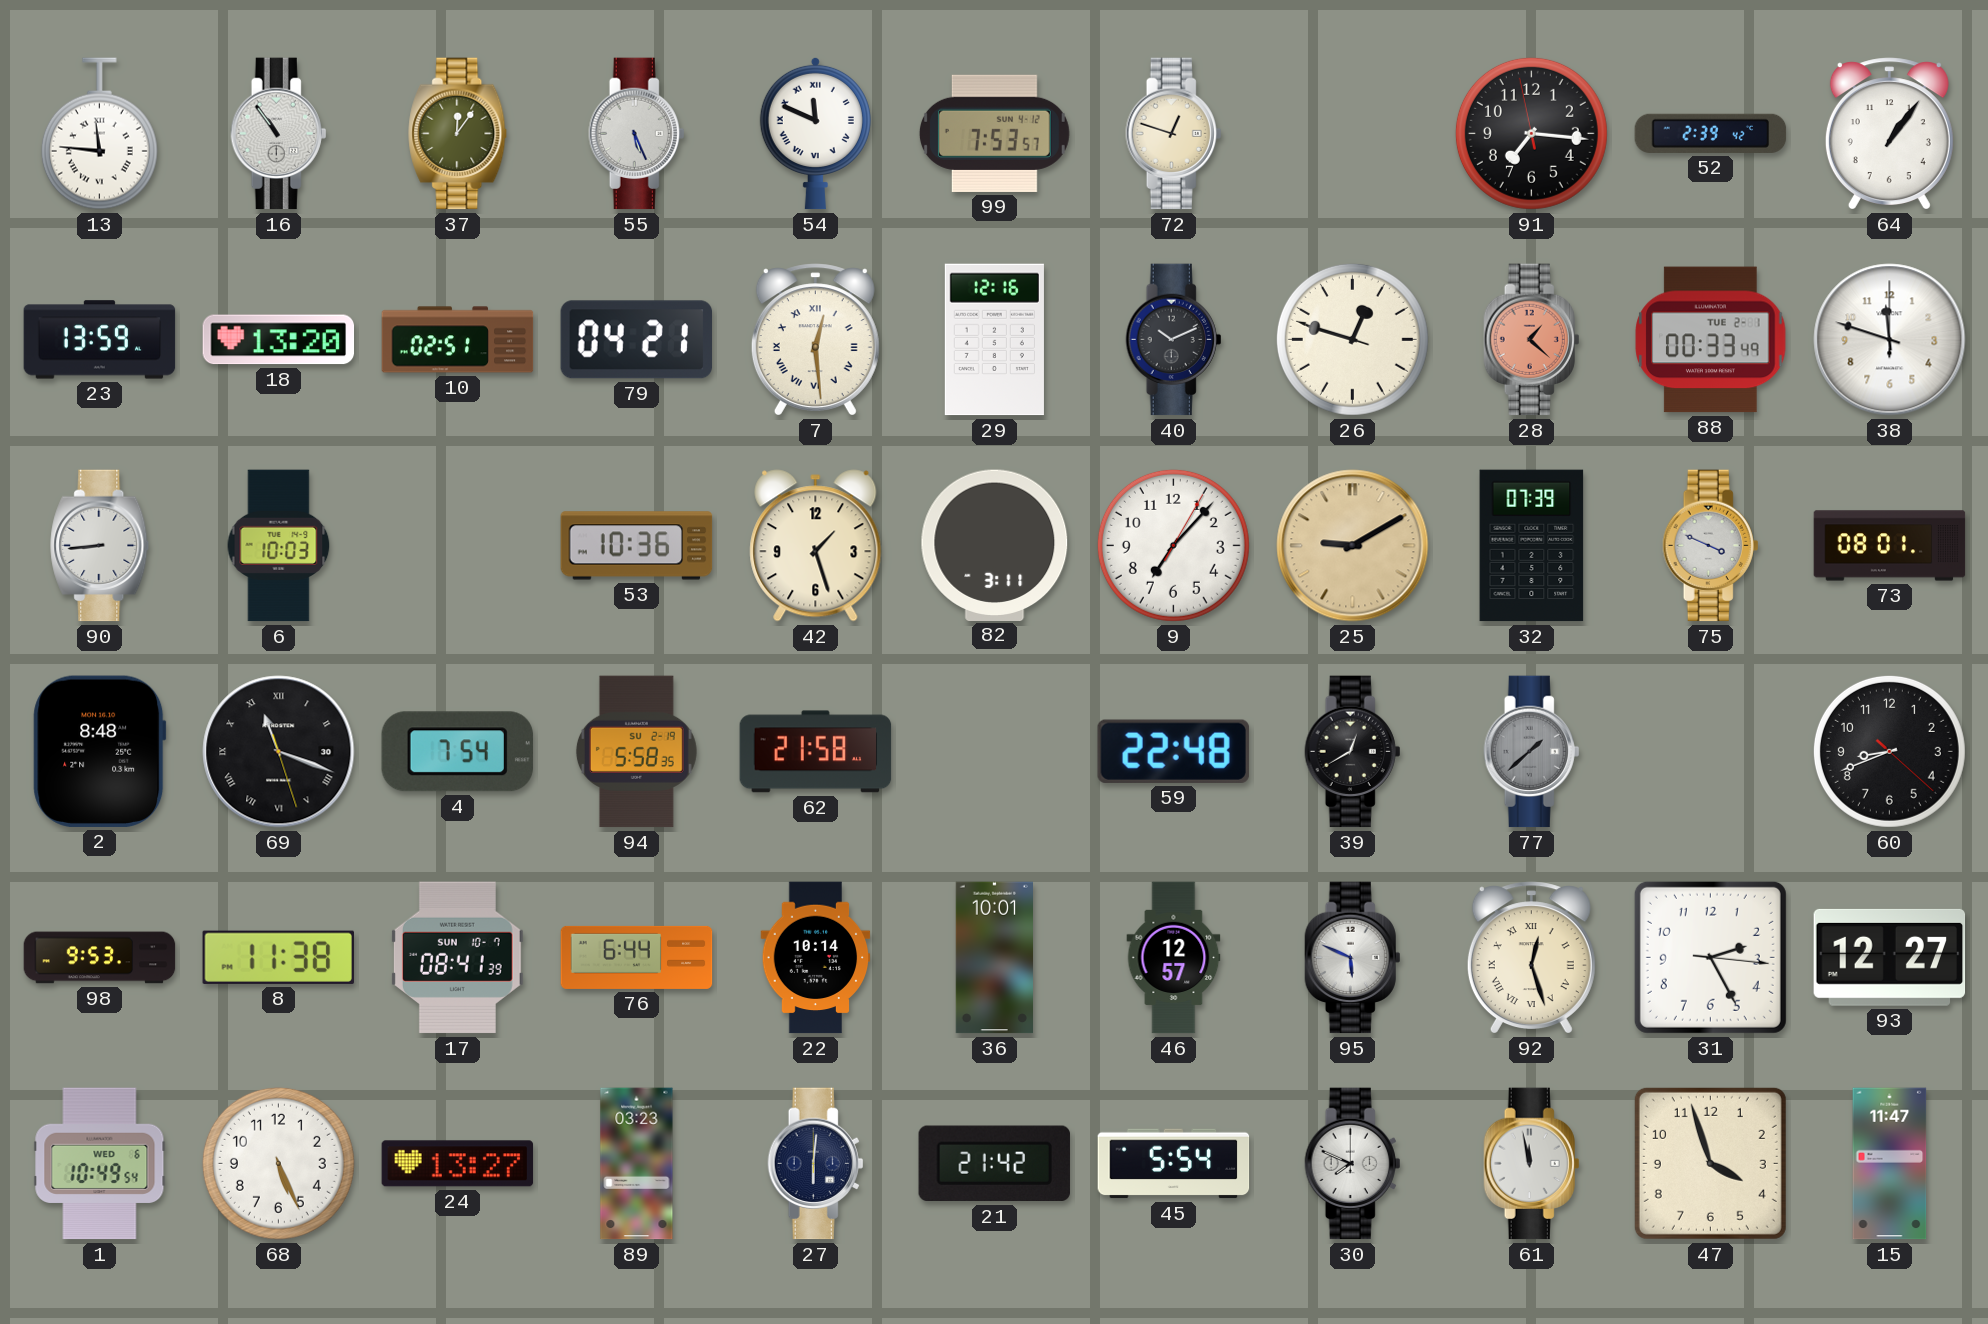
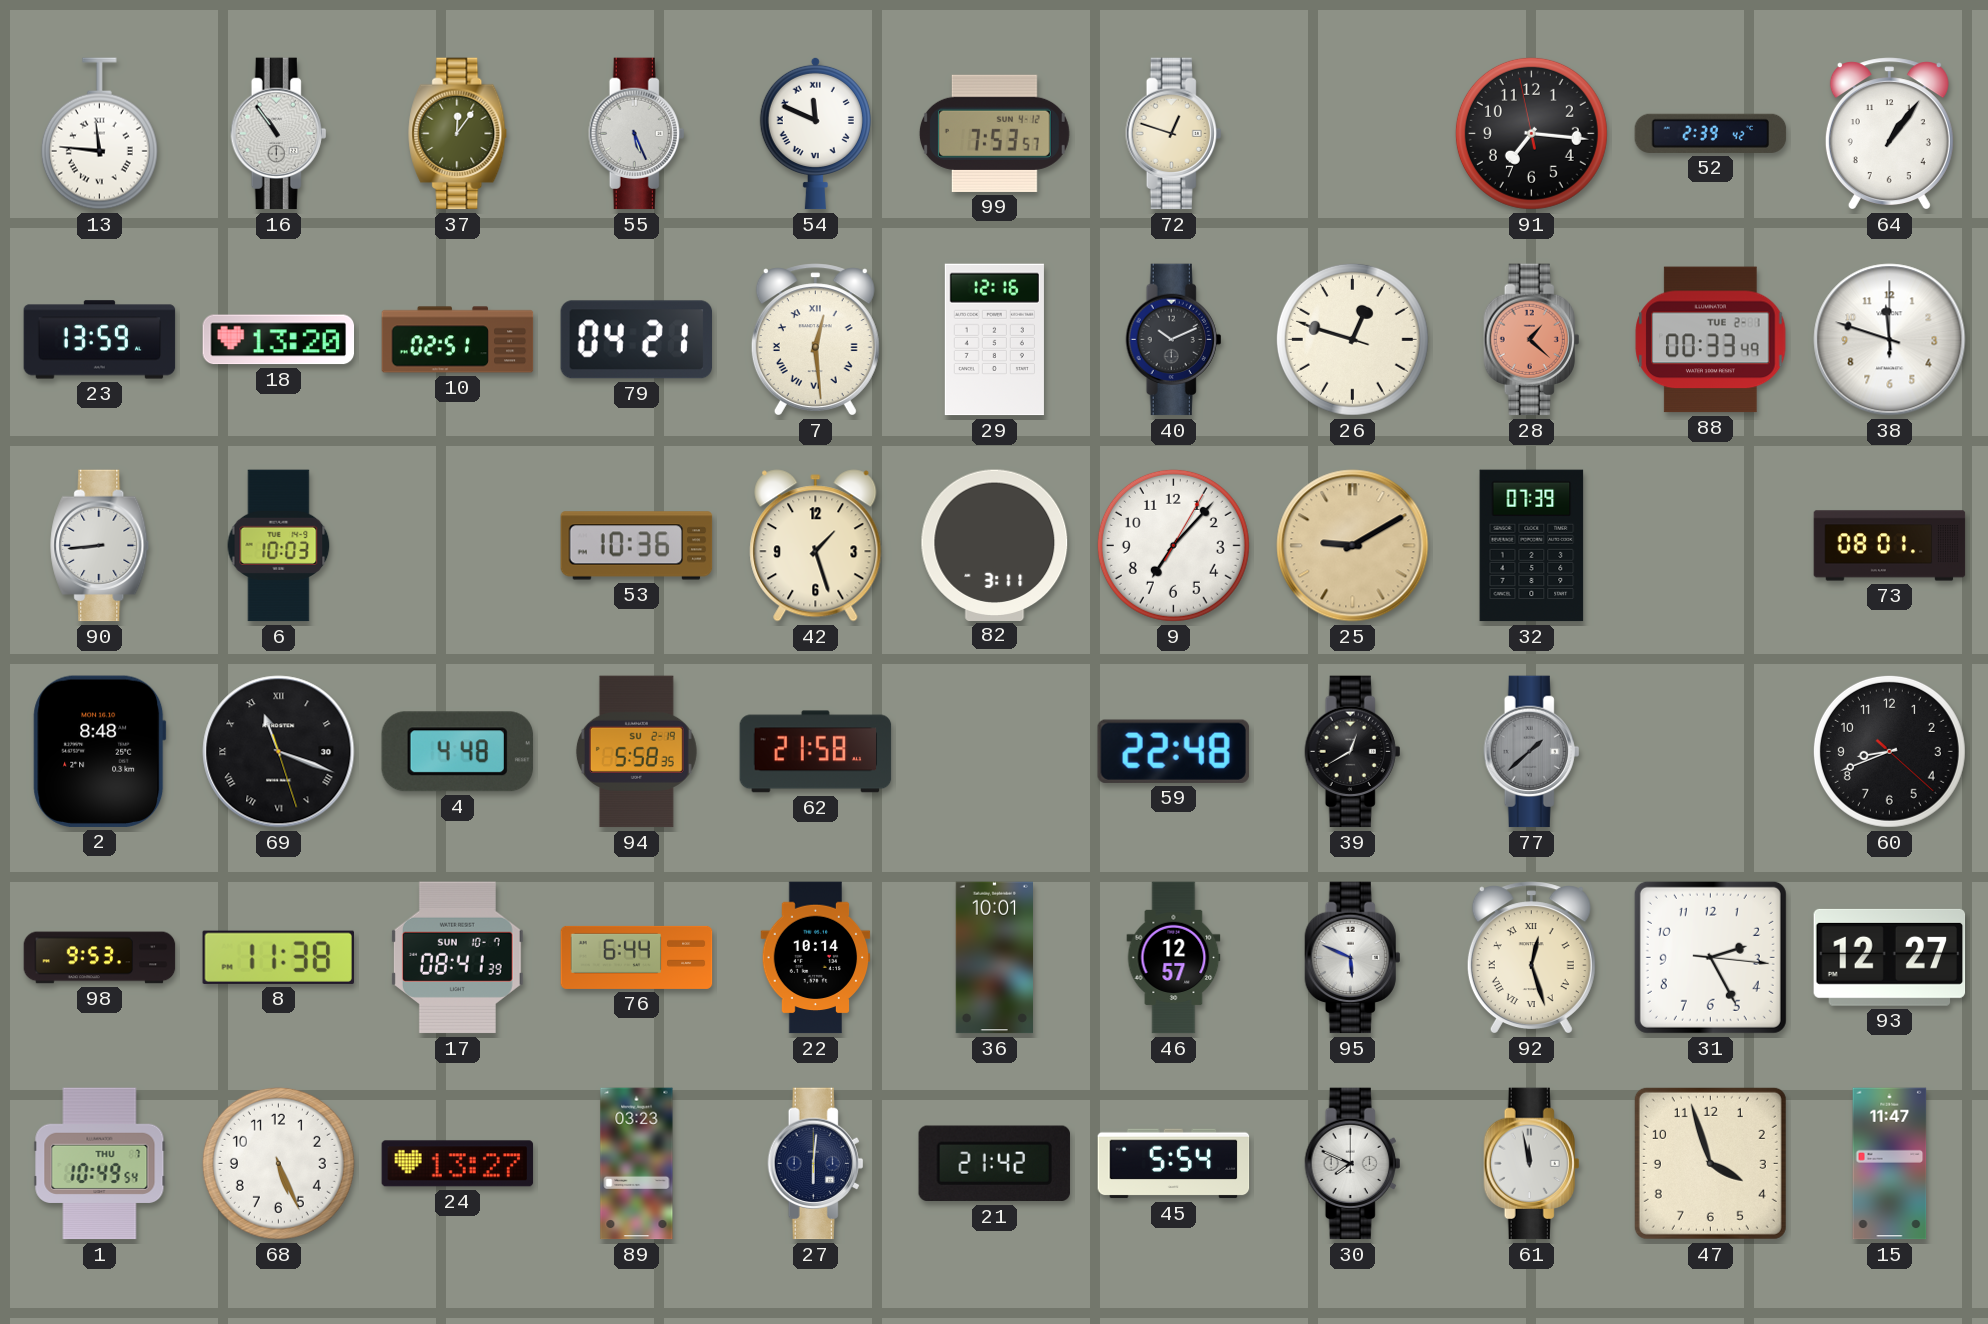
75: 3:49 -> none (1711, 546)
4: 7:54 -> 4:48 (457, 752)
1 date: WED 6 -> THU 7 (100, 1164)
